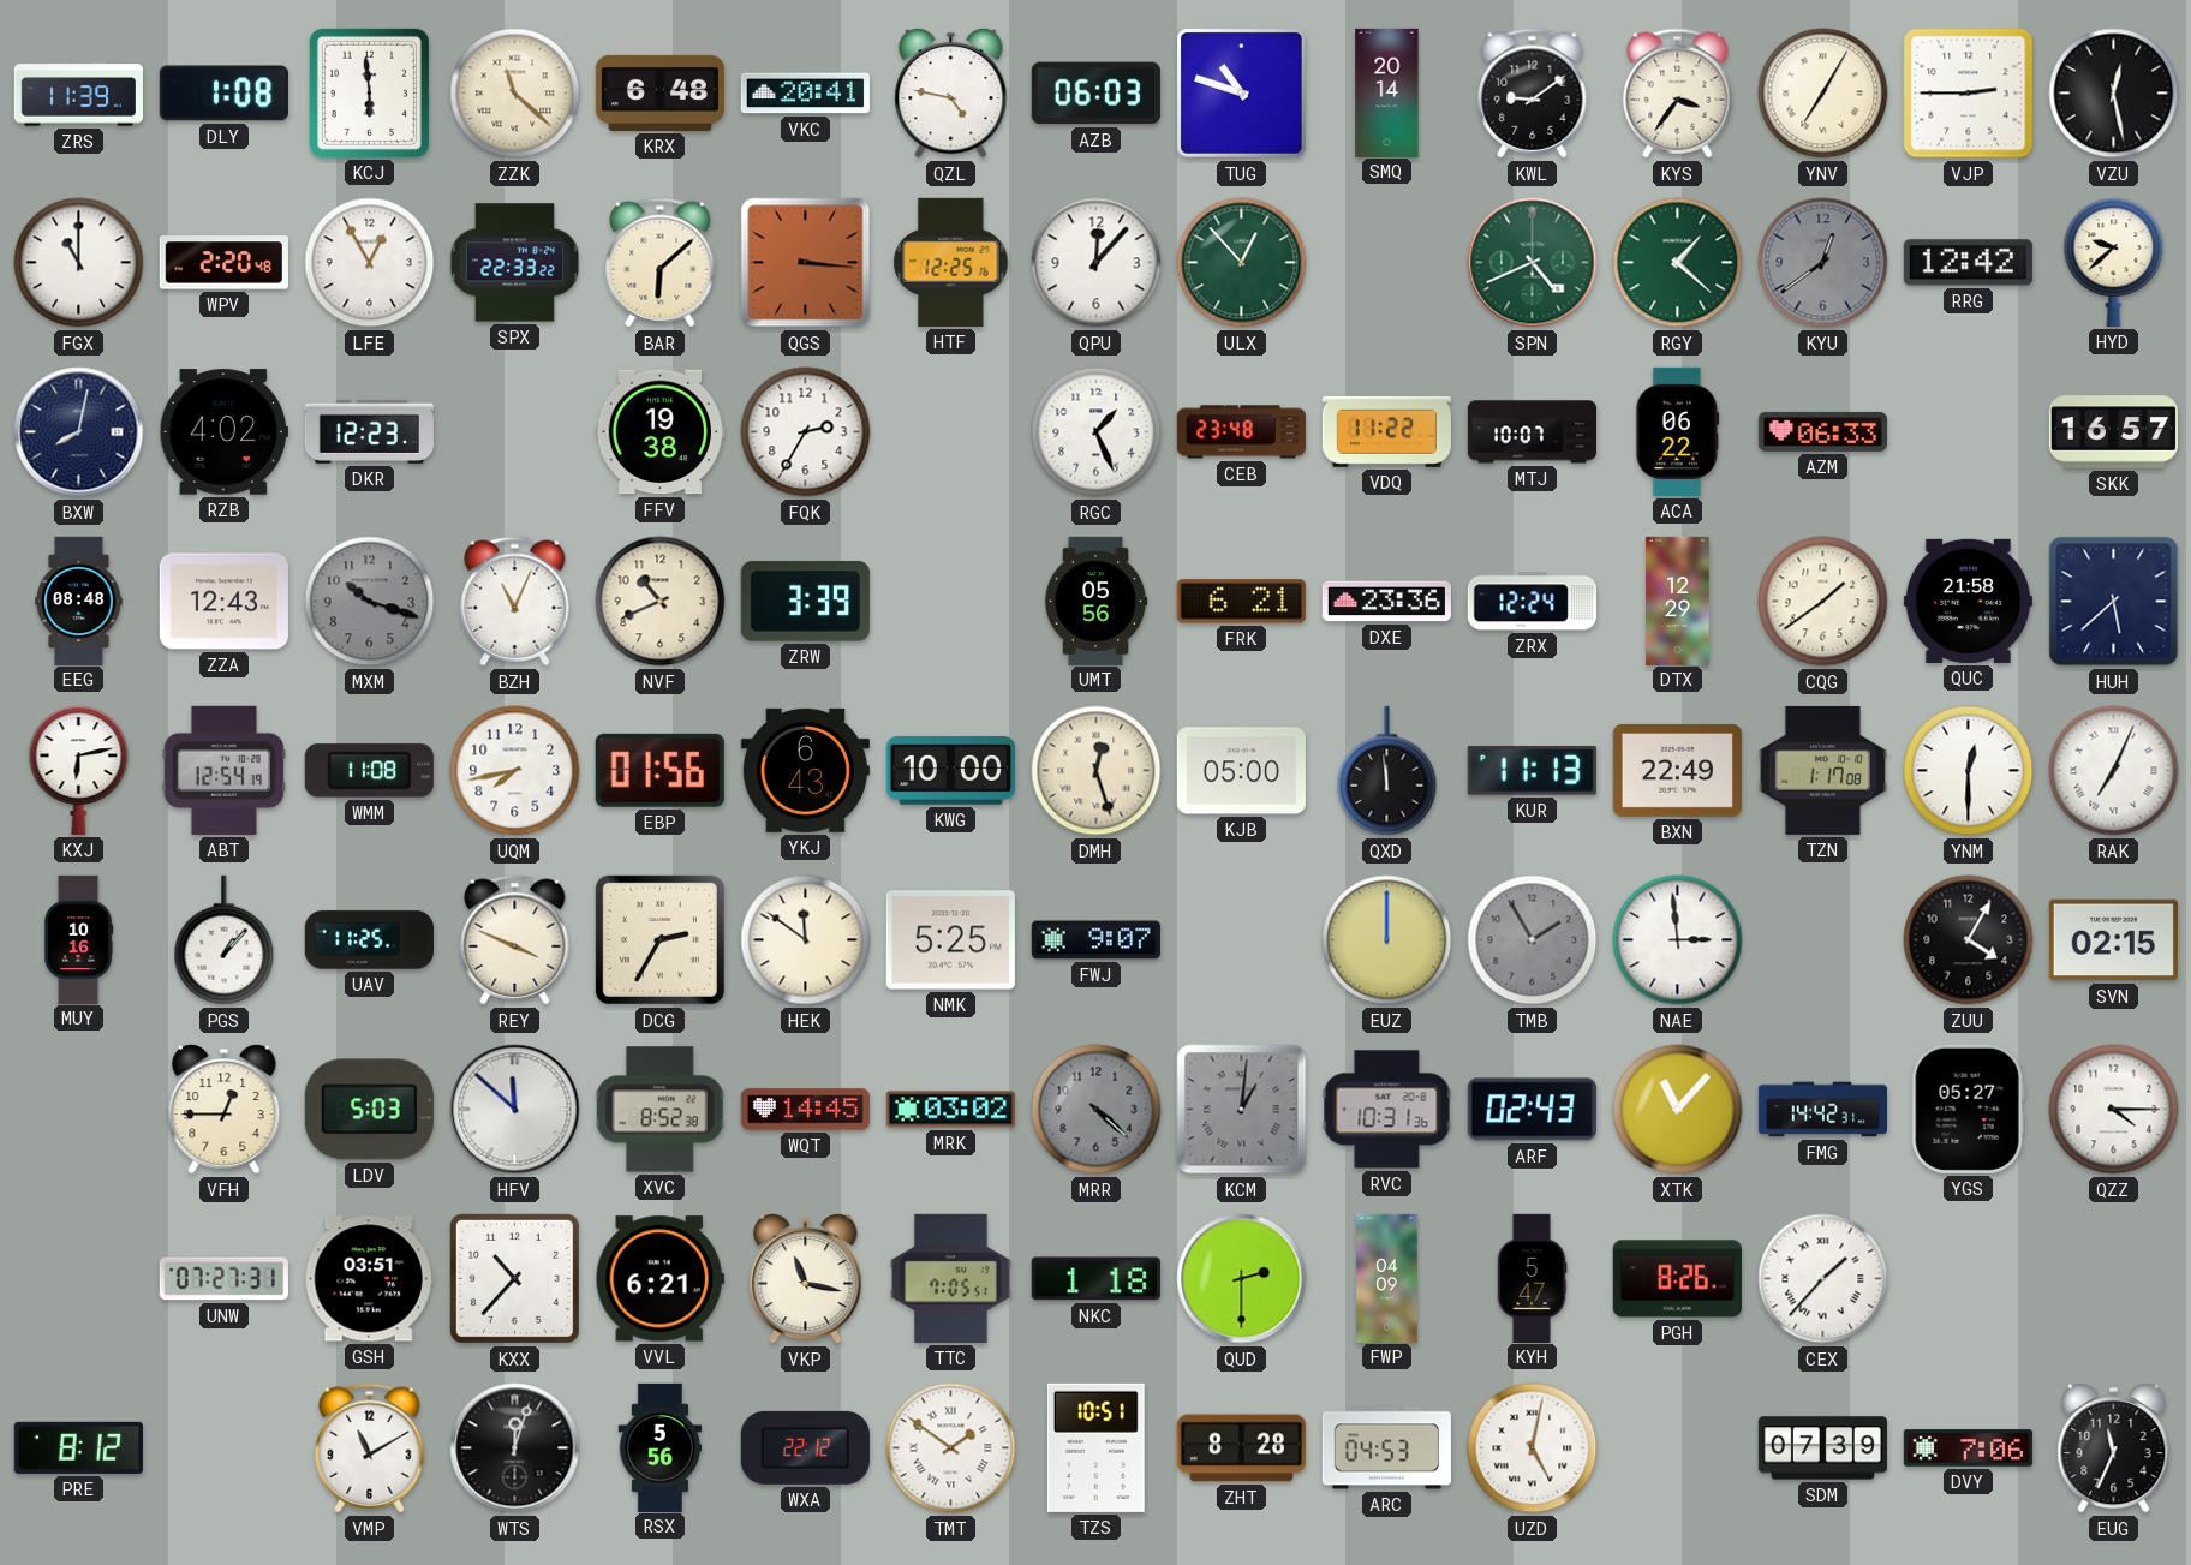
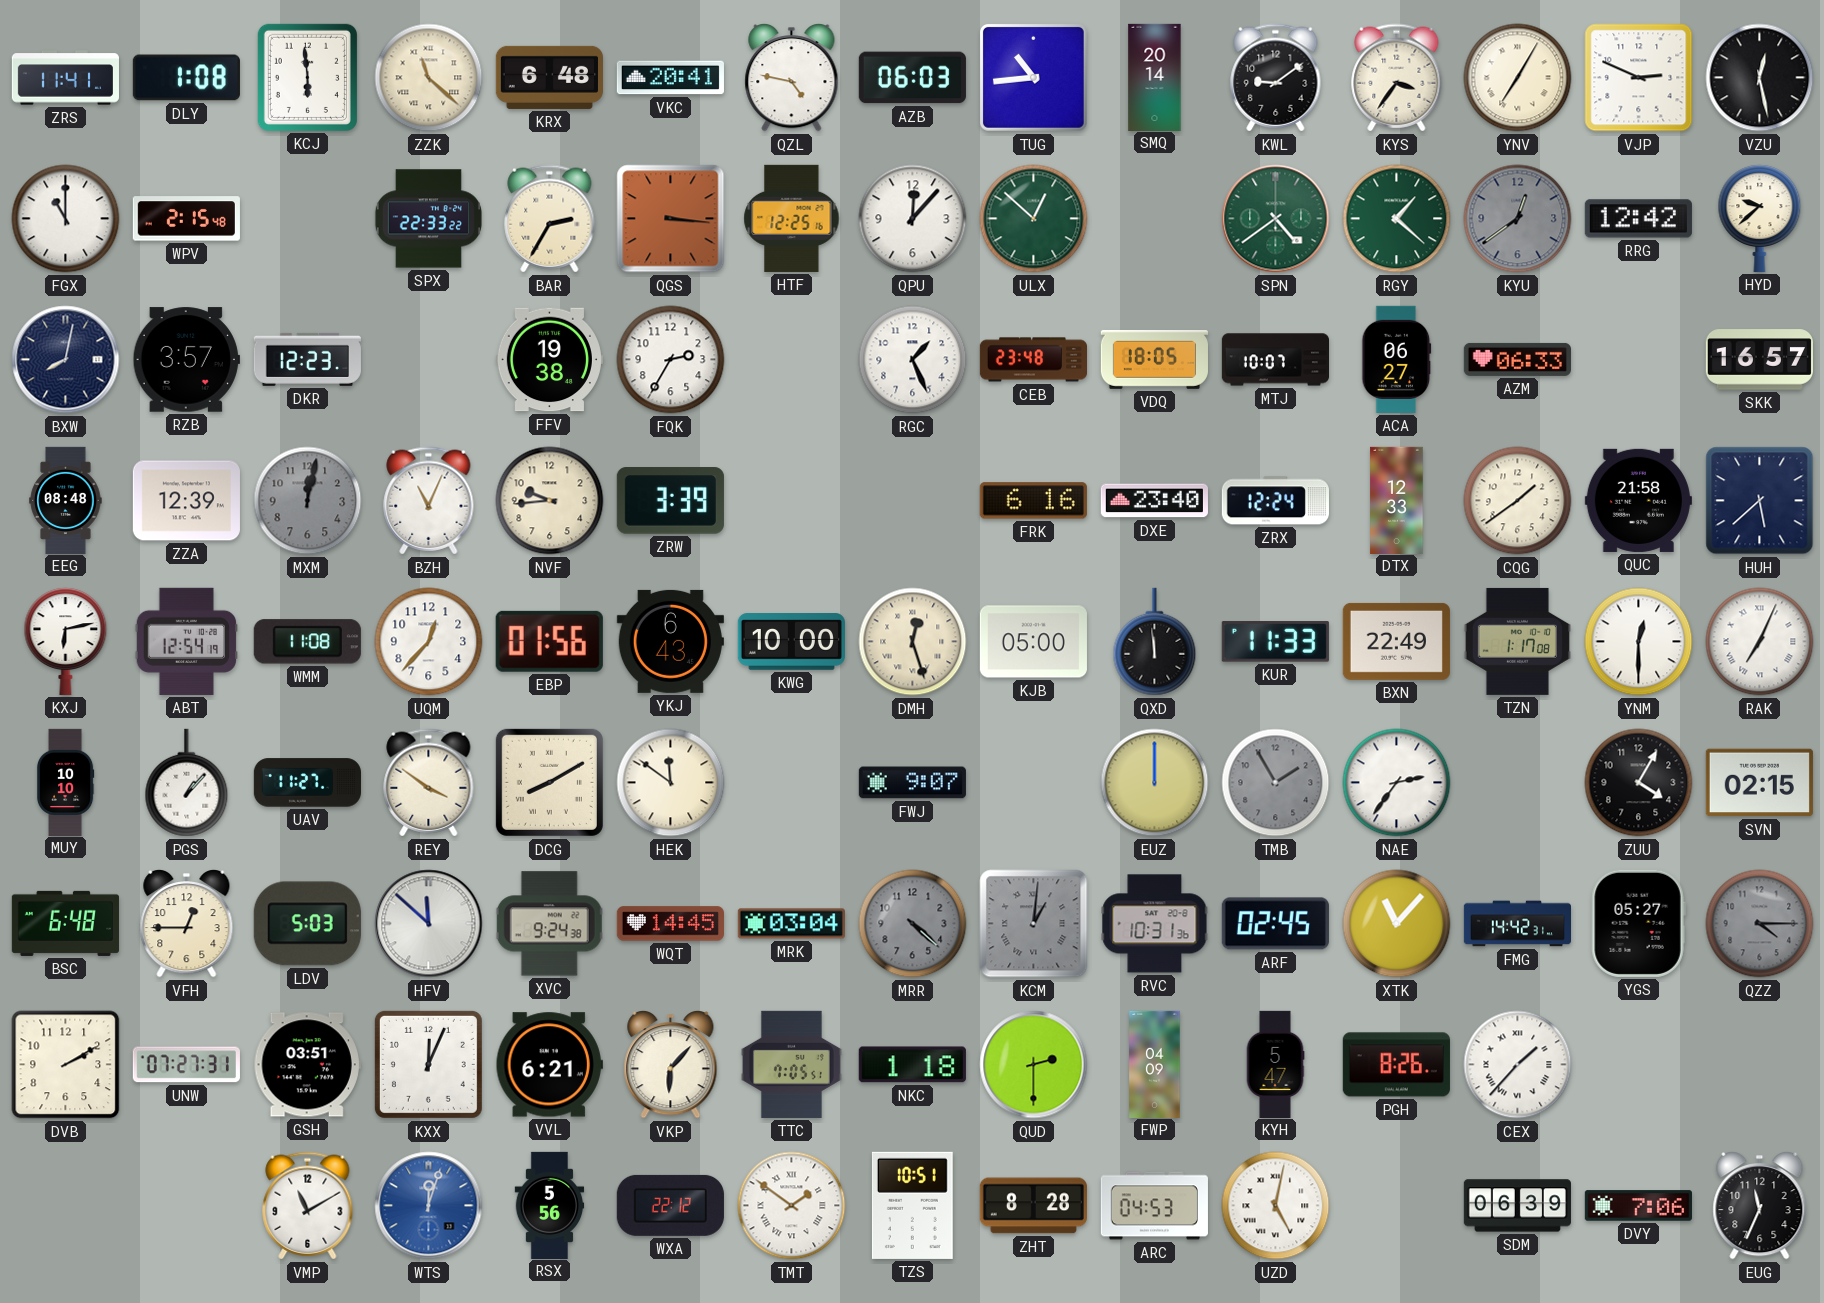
ZRS: 11:39 -> 11:41 (65, 78)
TUG: 10:48 -> 10:44 (1033, 77)
VJP: 2:45 -> 2:49 (1639, 78)
WPV: 2:20 -> 2:15 (186, 219)
LFE: 12:55 -> none (370, 263)
BAR: 6:08 -> 2:35 (550, 219)
ULX: 12:53 -> 12:52 (1034, 219)
SPN: 4:41 -> 4:39 (1276, 219)
RZB: 4:02 -> 3:57 (186, 360)
VDQ: 11:22 -> 18:05 (1154, 360)
ACA: 06:22 -> 06:27 (1397, 359)
ZZA: 12:43 -> 12:39 (186, 501)
MXM: 10:18 -> 12:02 (308, 501)
NVF: 10:41 -> 9:44 (550, 501)
UMT: 05:56 -> none (1095, 601)
FRK: 6:21 -> 6:16 (1033, 501)
DXE: 23:36 -> 23:40 (1154, 501)
DTX: 12:29 -> 12:33 (1397, 500)
UQM: 7:43 -> 12:37 (429, 642)
KUR: 11:13 -> 11:33 (1275, 642)
MUY: 10:16 -> 10:10 (65, 782)
UAV: 11:25 -> 11:27 (307, 783)
REY: 3:49 -> 3:51 (429, 783)
DCG: 2:35 -> 8:10 (549, 782)
NMK: 5:25 -> none (950, 940)
NAE: 2:59 -> 2:36 (1397, 783)
BSC: none -> 6:48 (65, 923)
XVC: 8:52 -> 9:24 (550, 924)
MRK: 03:02 -> 03:04 (791, 924)
ARF: 02:43 -> 02:45 (1275, 924)
QZZ dial: white -> grey (1760, 924)
DVB: none -> 2:10 (66, 1065)
KXX: 10:37 -> 12:04 (428, 1064)
VKP: 11:17 -> 6:07 (671, 1065)
PRE: 8:12 -> none (78, 1447)
WTS dial: black -> blue (429, 1206)
SDM: 07:39 -> 06:39 (1517, 1206)
